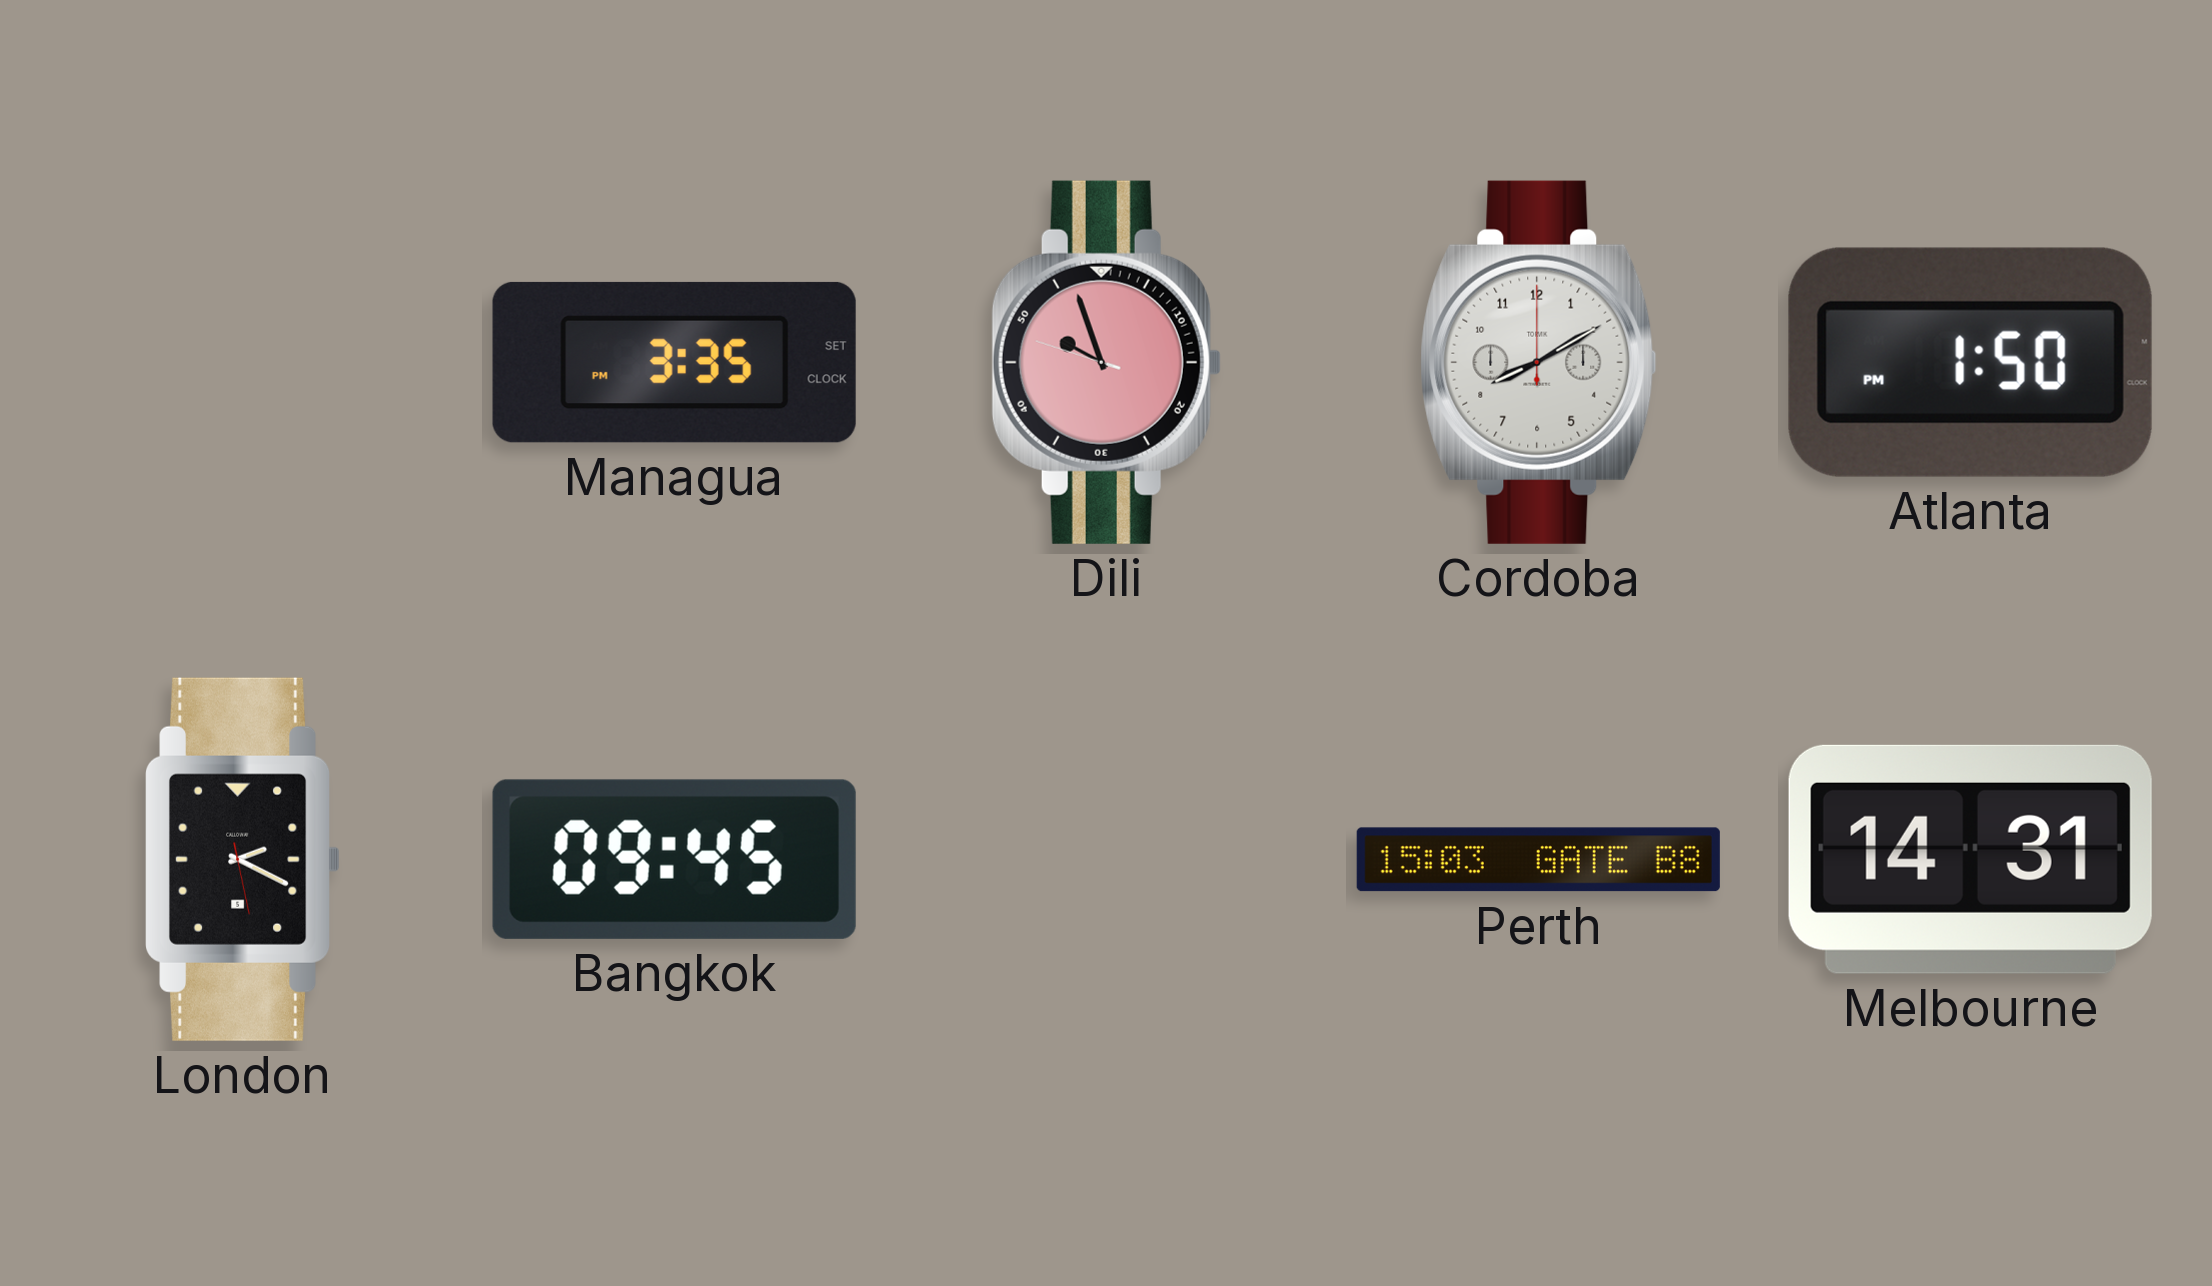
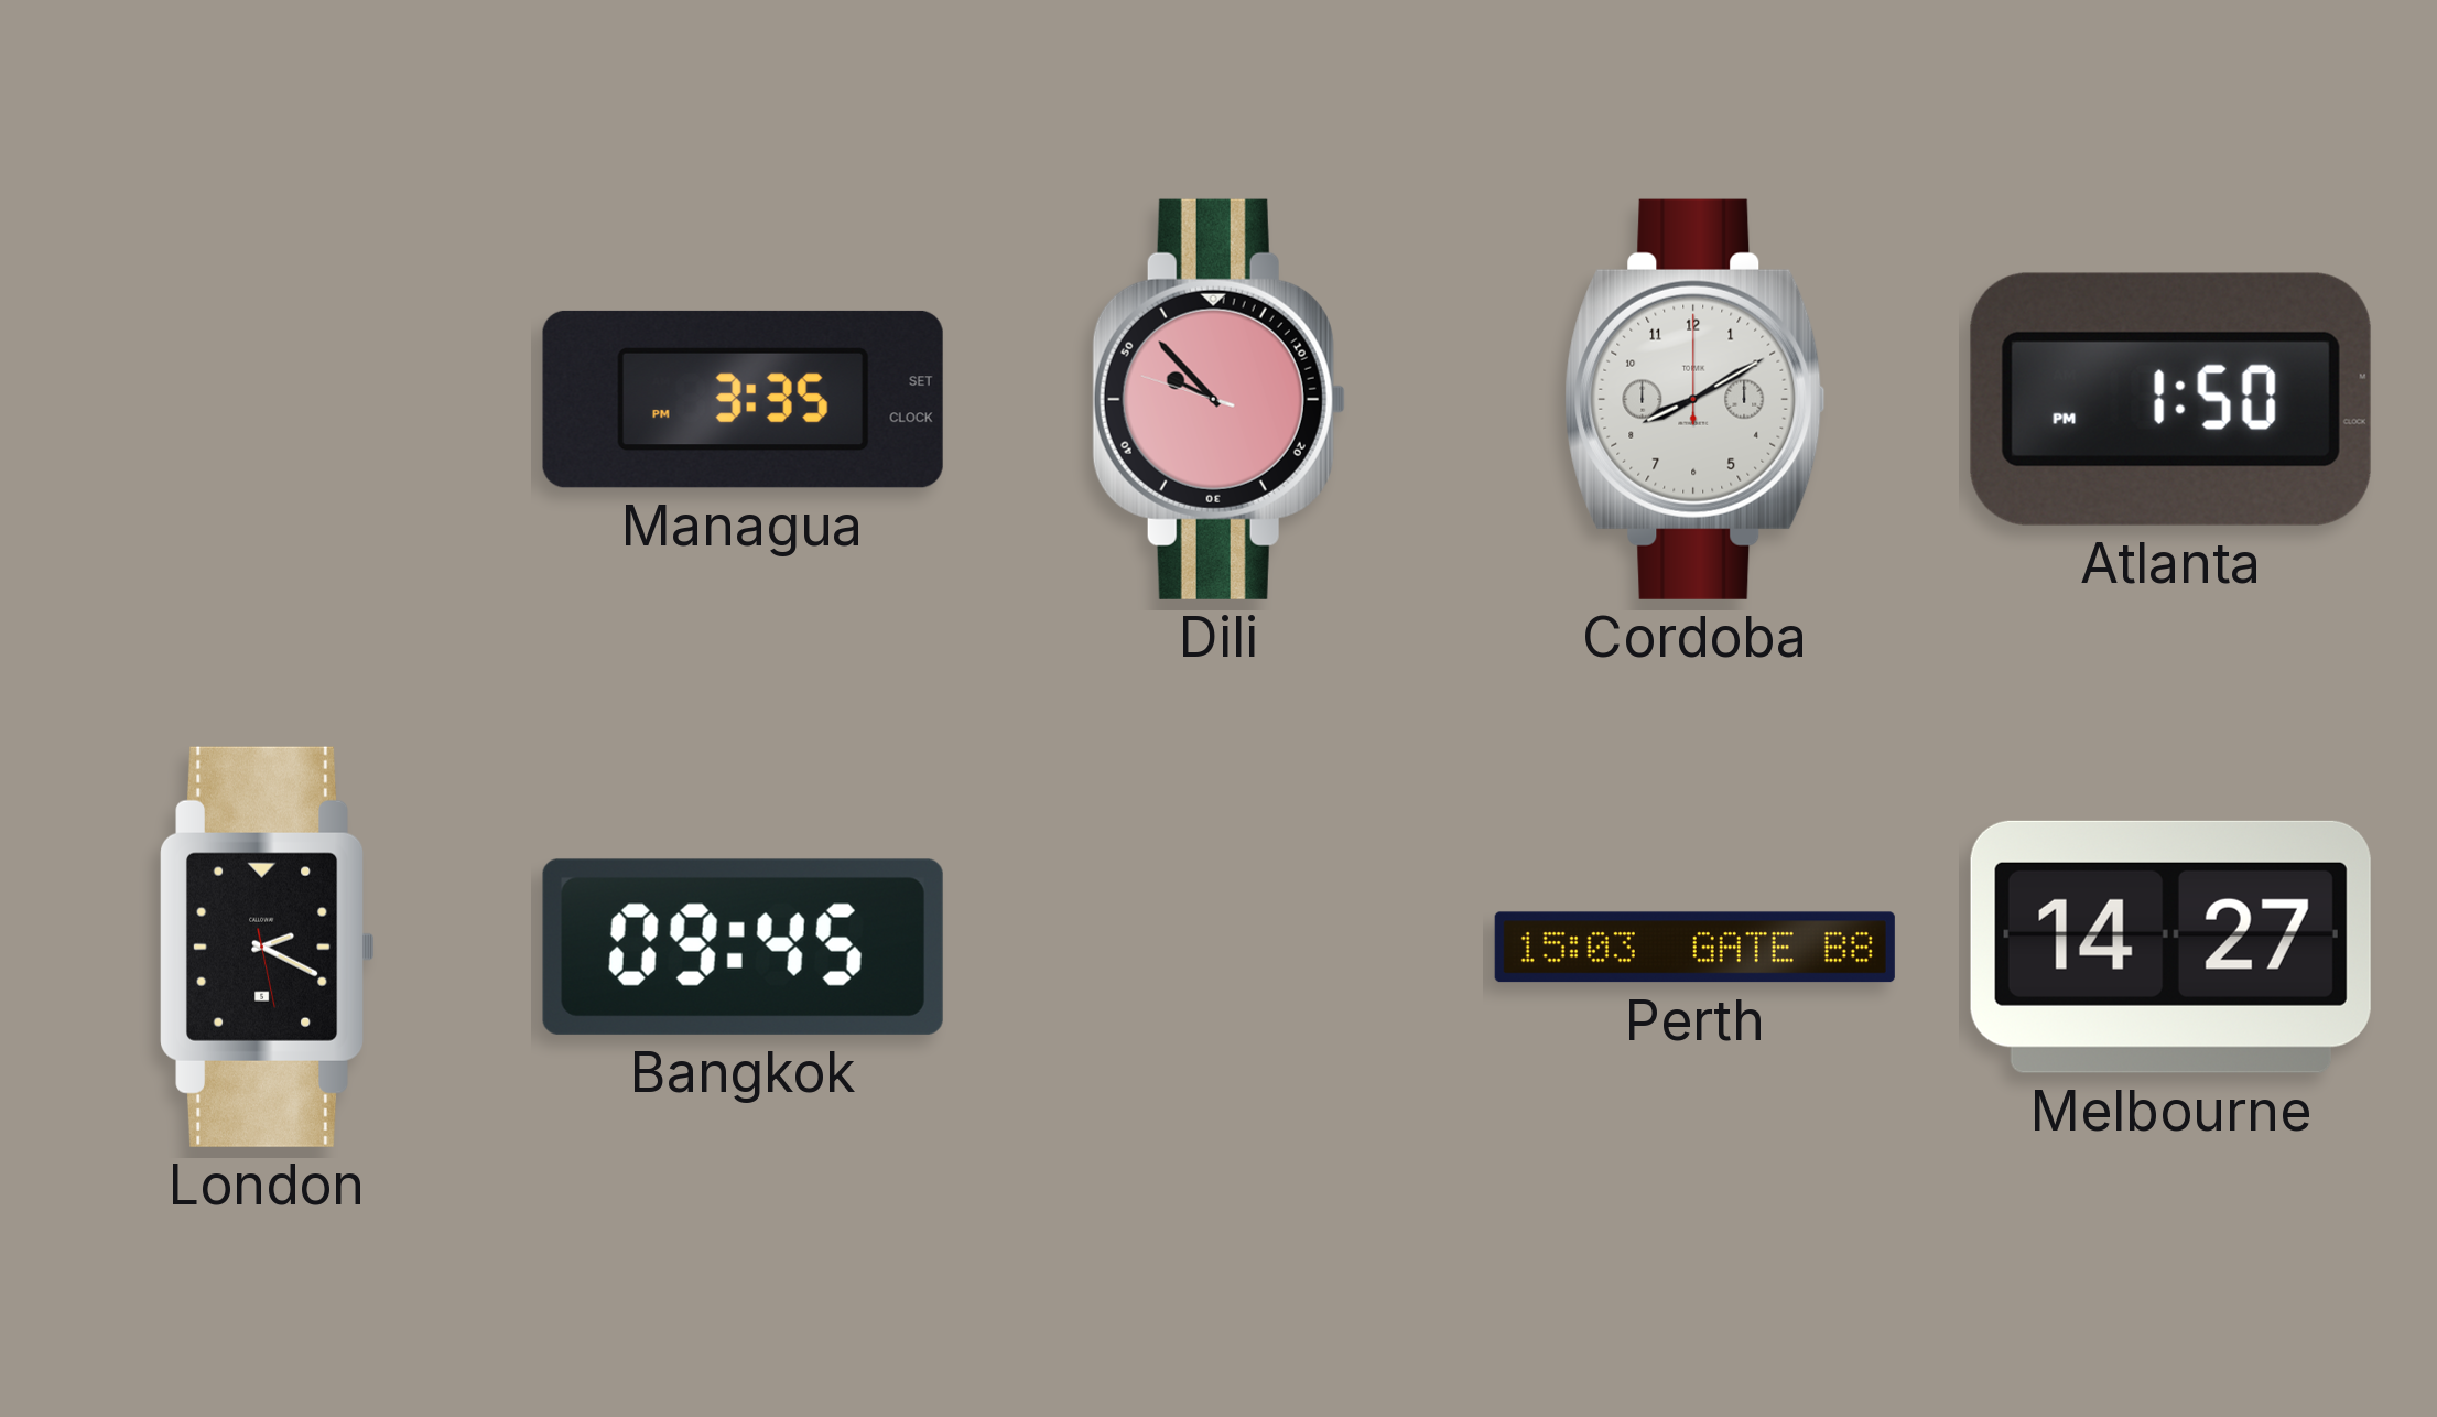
Dili: 9:56 -> 9:52 (1218, 399)
Melbourne: 14:31 -> 14:27 (2170, 947)
